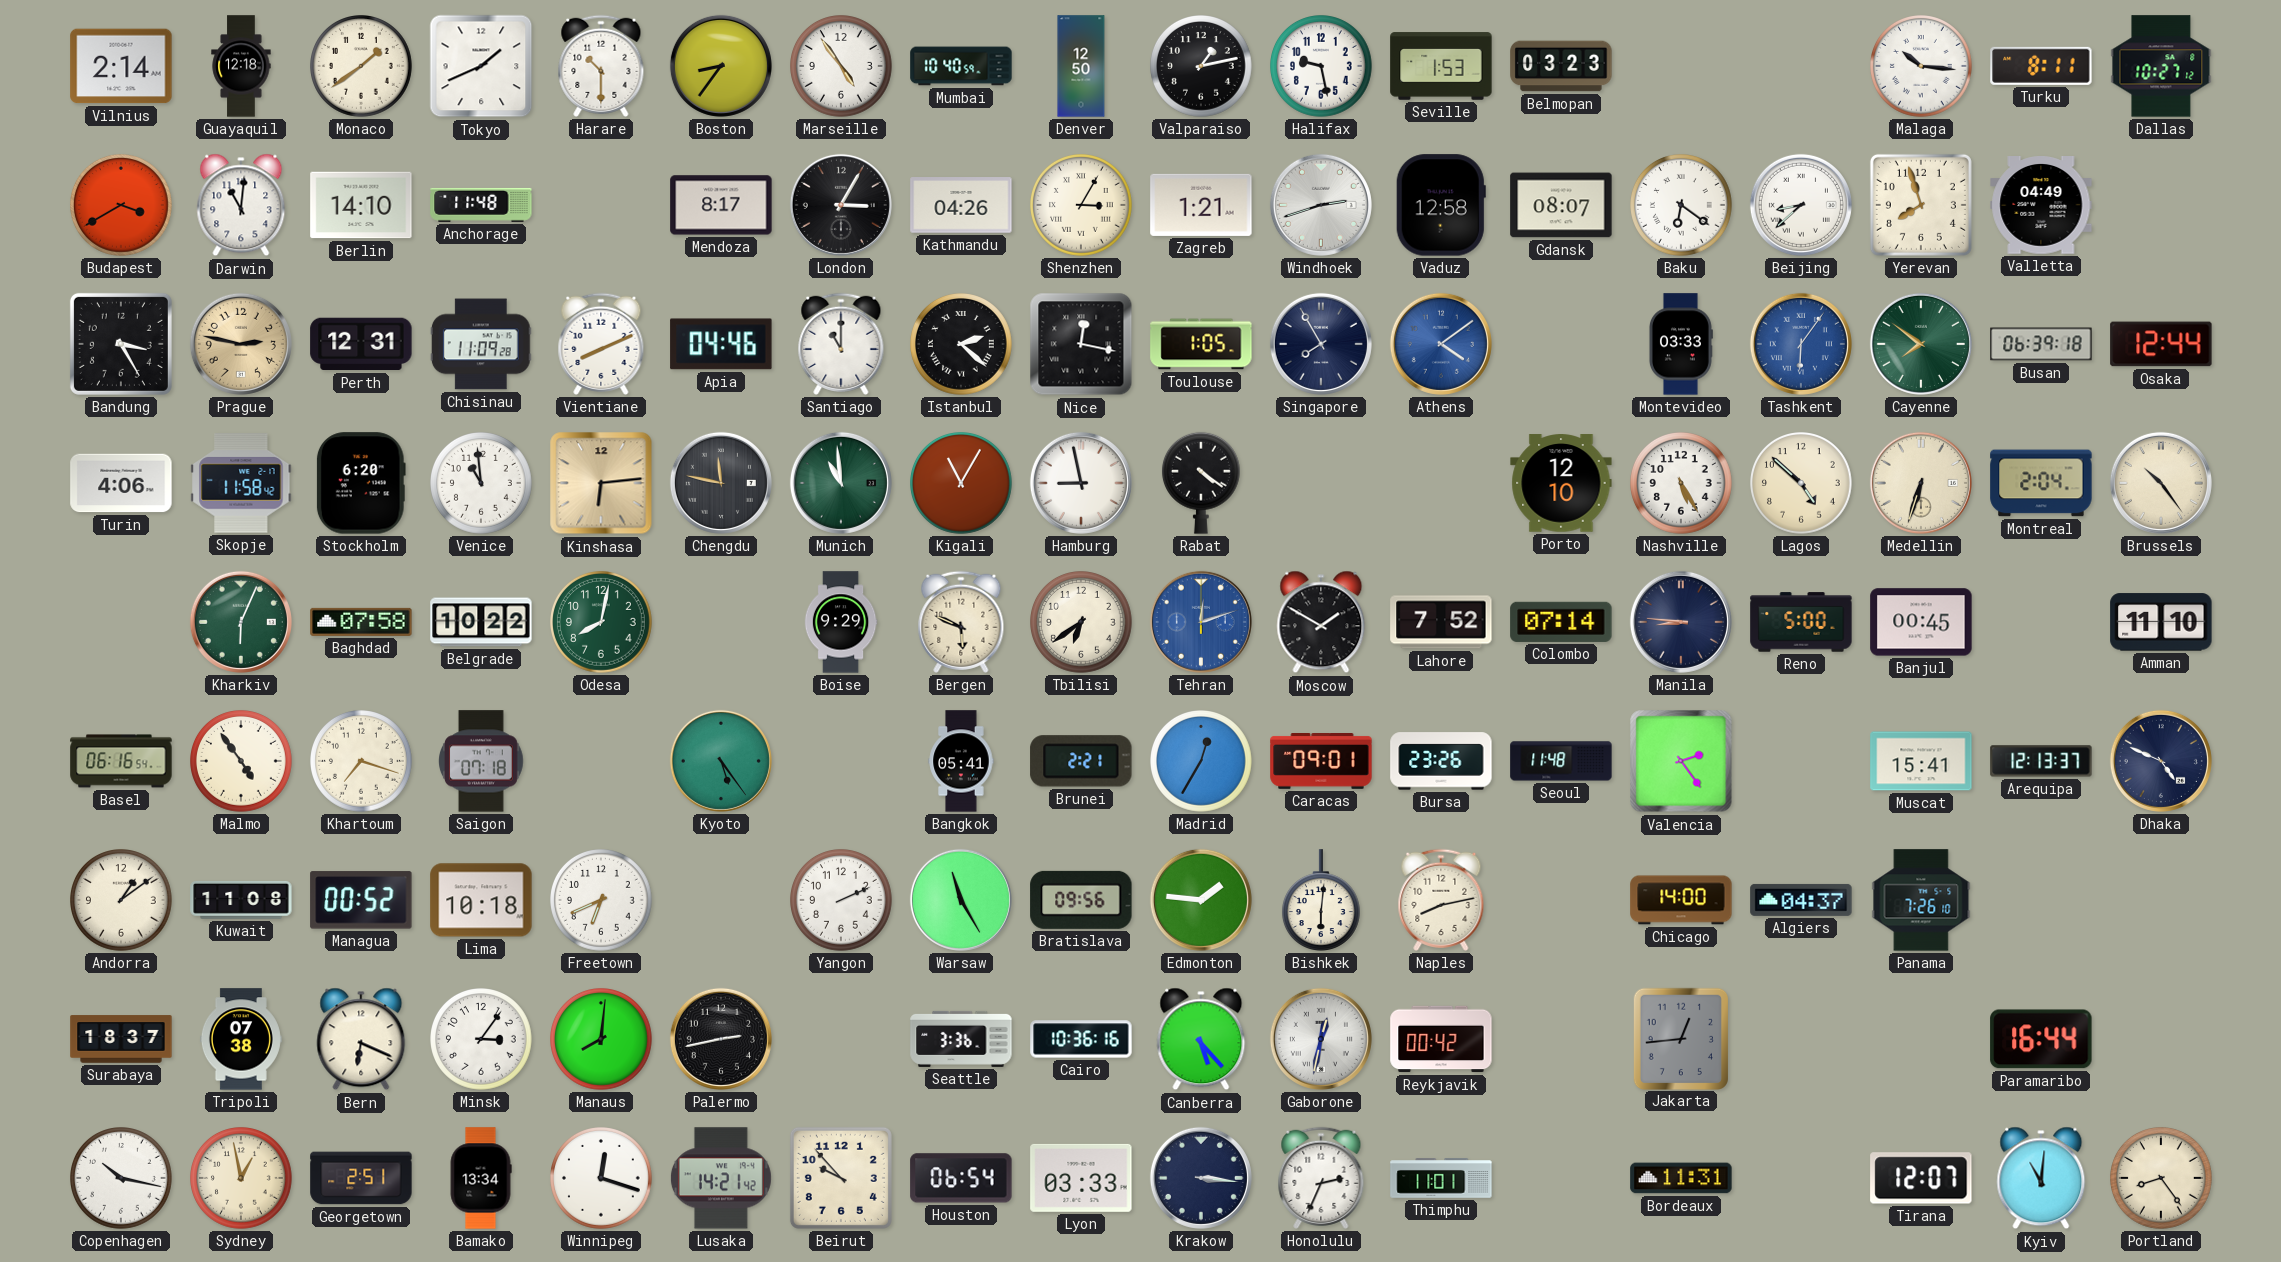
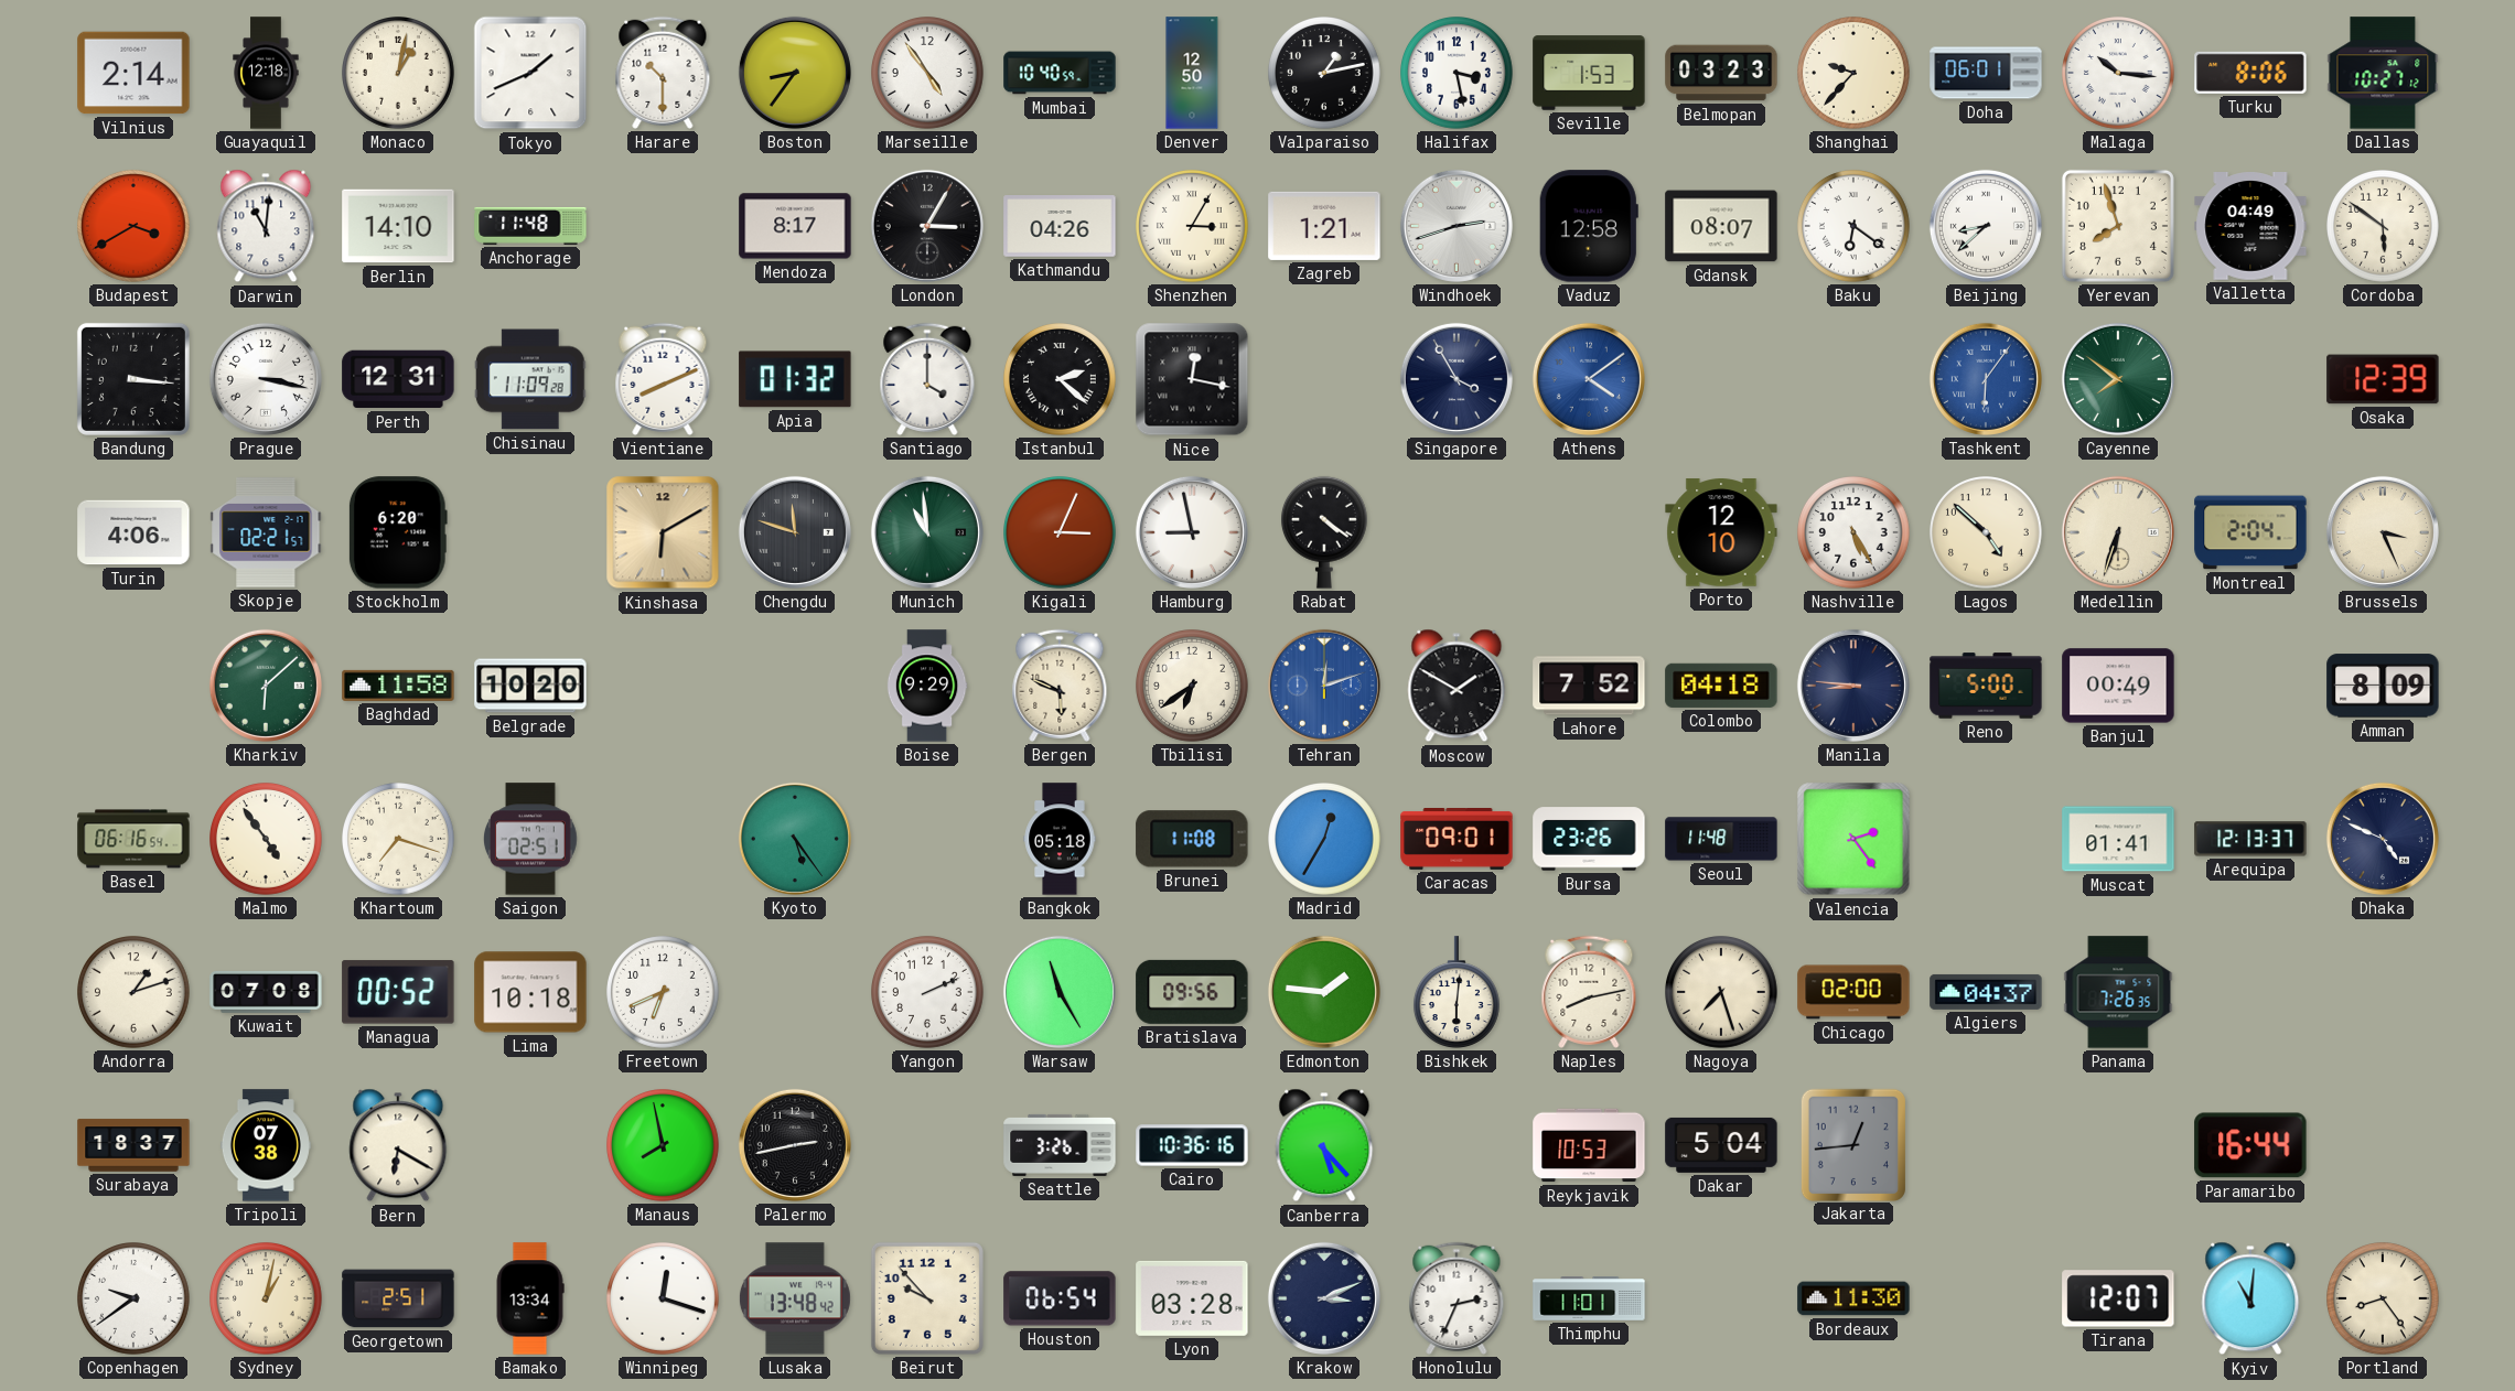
Monaco: 1:39 -> 1:02 (399, 74)
Halifax: 9:28 -> 3:28 (1458, 74)
Shanghai: none -> 9:37 (1855, 74)
Doha: none -> 06:01 (1986, 73)
Turku: 8:11 -> 8:06 (2250, 73)
Cordoba: none -> 5:51 (2384, 227)
Bandung: 3:25 -> 3:16 (133, 379)
Prague: 2:47 -> 3:17 (266, 379)
Prague dial: champagne -> white (266, 379)
Apia: 04:46 -> 01:32 (795, 379)
Santiago: 11:00 -> 4:00 (927, 379)
Toulouse: 1:05 -> none (1201, 344)
Singapore: 7:55 -> 3:55 (1457, 379)
Montevideo: 03:33 -> none (1680, 344)
Busan: 06:39 -> none (2041, 344)
Osaka: 12:44 -> 12:39 (2383, 379)
Skopje: 11:58 -> 02:21 (266, 532)
Venice: 10:59 -> none (482, 484)
Kinshasa: 6:14 -> 6:10 (663, 532)
Chengdu: 11:47 -> 11:48 (795, 532)
Kigali: 11:05 -> 3:04 (1061, 533)
Brussels: 10:24 -> 3:26 (2383, 532)
Kharkiv: 6:04 -> 6:08 (266, 686)
Baghdad: 07:58 -> 11:58 (398, 686)
Belgrade: 10:22 -> 10:20 (530, 686)
Odesa: 8:02 -> none (602, 623)
Colombo: 07:14 -> 04:18 (1721, 686)
Banjul: 00:45 -> 00:49 (2118, 686)
Amman: 11:10 -> 8:09 (2383, 686)
Saigon: 07:18 -> 02:51 (531, 839)
Bangkok: 05:41 -> 05:18 (1060, 839)
Brunei: 2:21 -> 11:08 (1192, 839)
Muscat: 15:41 -> 01:41 (2118, 839)
Andorra: 1:09 -> 1:12 (135, 993)
Kuwait: 11:08 -> 07:08 (266, 992)
Nagoya: none -> 7:27 (1722, 993)
Chicago: 14:00 -> 02:00 (1853, 992)
Panama: 7:26:10 -> 7:26:35 (2118, 992)
Bern: 6:19 -> 6:20 (398, 1145)
Minsk: 3:06 -> none (482, 1040)
Manaus: 8:01 -> 7:58 (664, 1146)
Seattle: 3:36 -> 3:26 (1060, 1145)
Gaborone: 12:32 -> none (1321, 1039)
Reykjavik: 00:42 -> 10:53 (1589, 1145)
Dakar: none -> 5:04 (1721, 1145)
Copenhagen: 10:17 -> 9:39 (135, 1300)
Sydney: 12:58 -> 1:02 (267, 1300)
Lusaka: 14:21 -> 13:48 (795, 1298)
Lyon: 03:33 -> 03:28 (1192, 1298)
Krakow: 3:16 -> 3:11 (1324, 1298)
Bordeaux: 11:31 -> 11:30 (1853, 1298)
